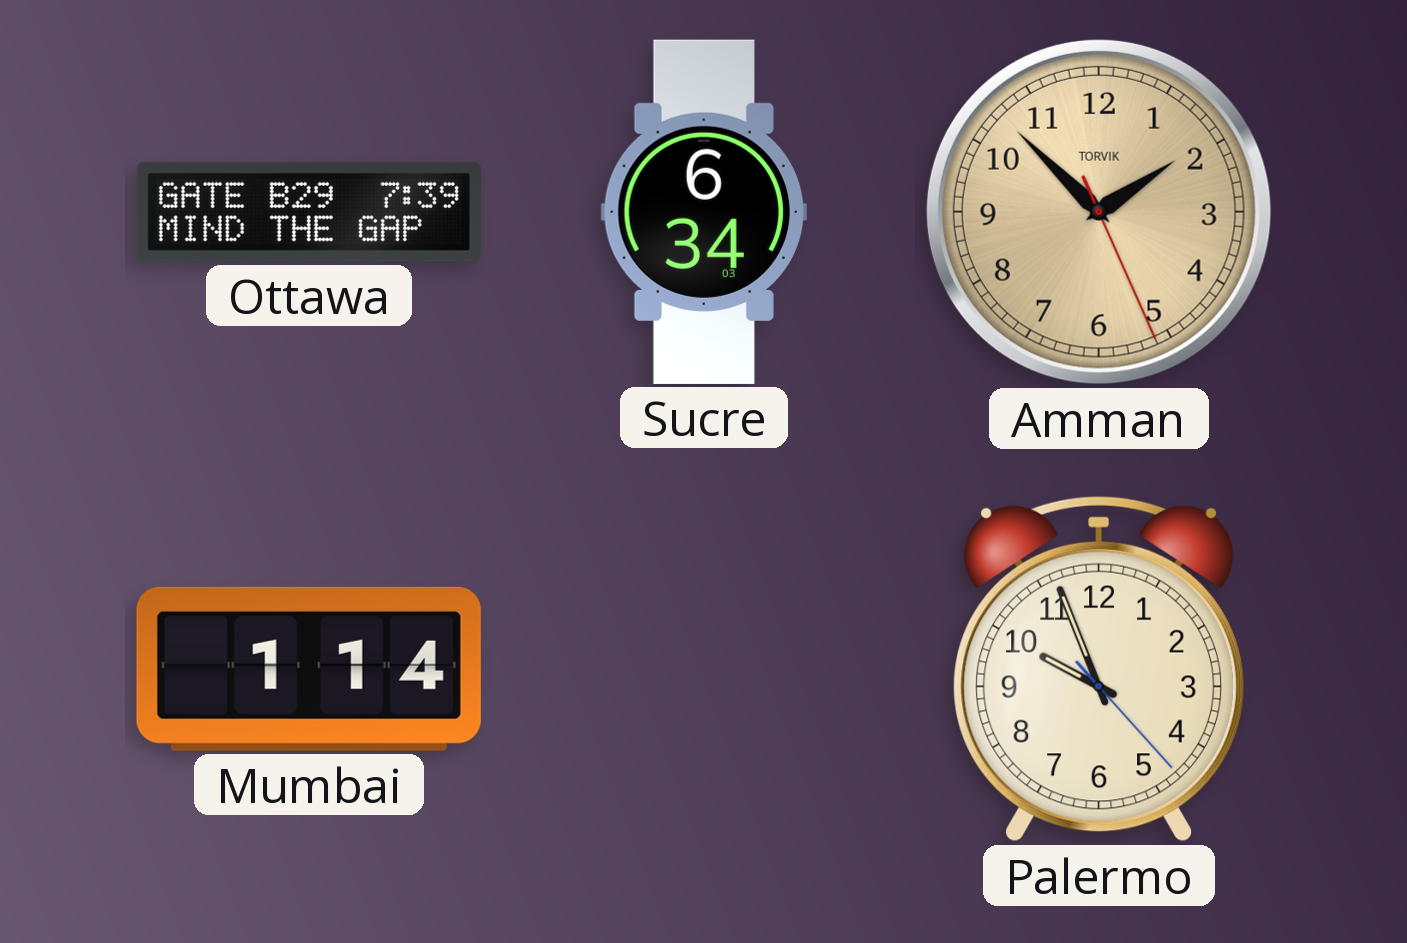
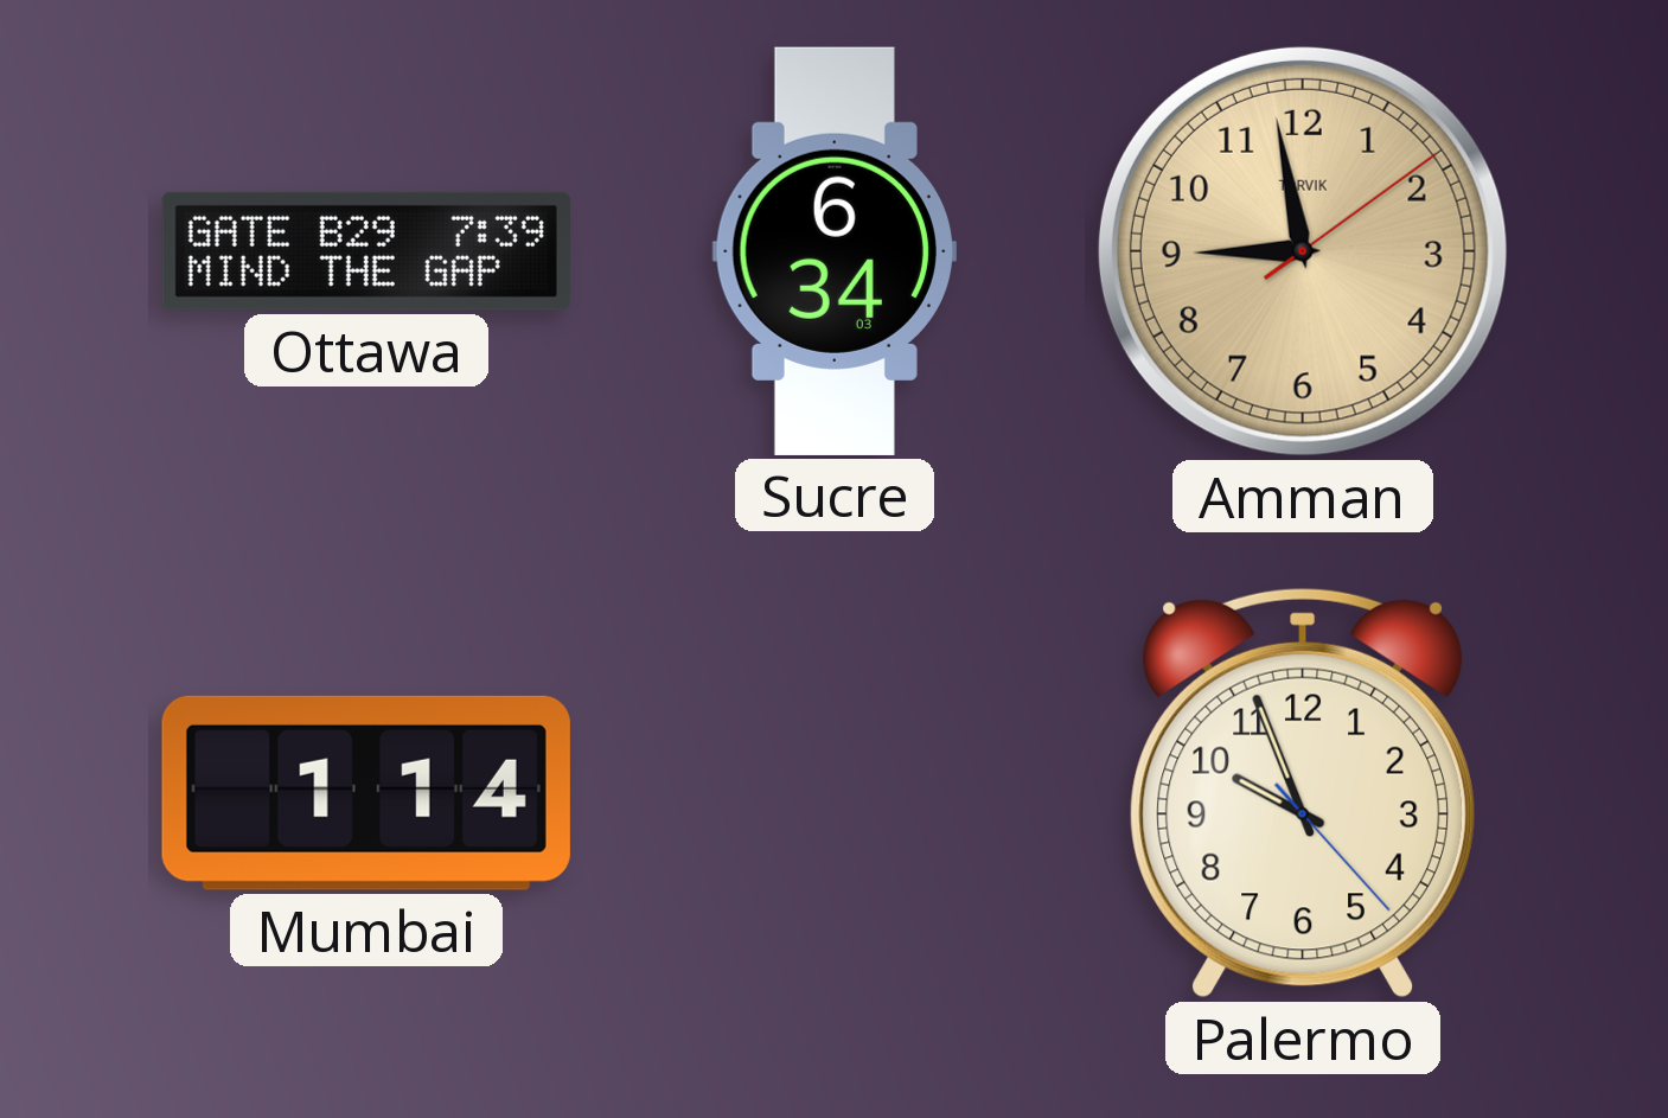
Amman: 1:52 -> 8:58 (1303, 251)
